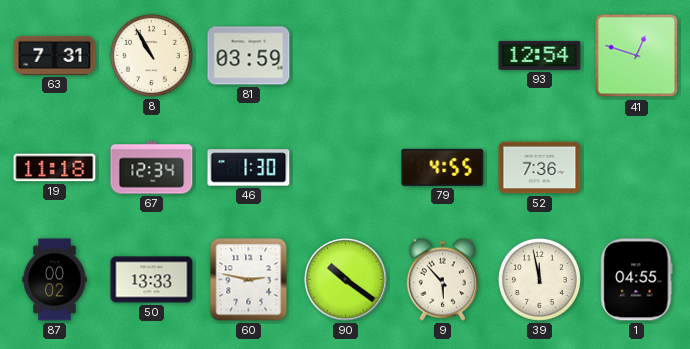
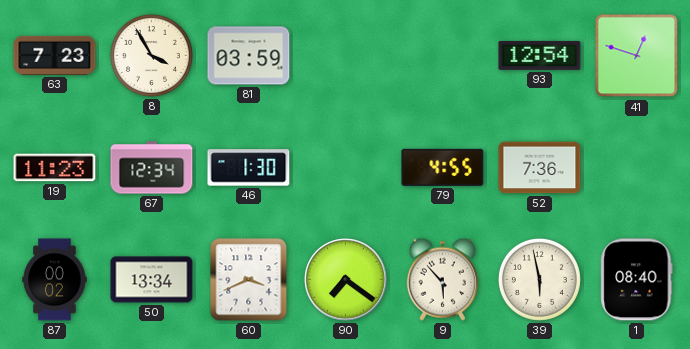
63: 7:31 -> 7:23 (55, 55)
8: 10:55 -> 3:55 (151, 55)
19: 11:18 -> 11:23 (55, 168)
50: 13:33 -> 13:34 (152, 280)
60: 2:47 -> 3:41 (249, 280)
90: 10:21 -> 7:21 (346, 280)
39: 11:58 -> 5:58 (539, 279)
1: 04:55 -> 08:40 (637, 280)
